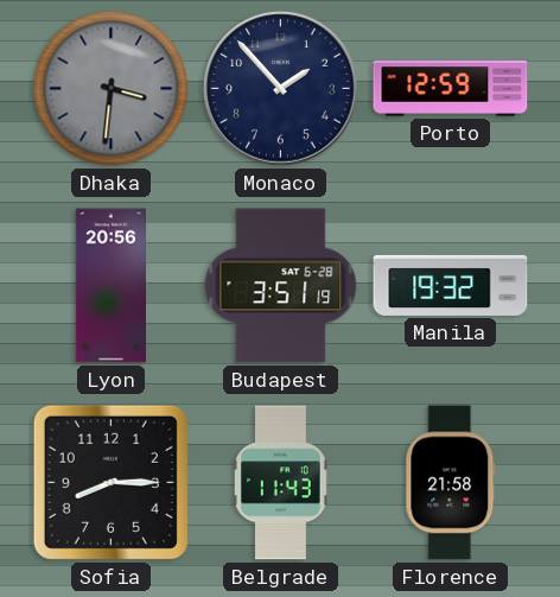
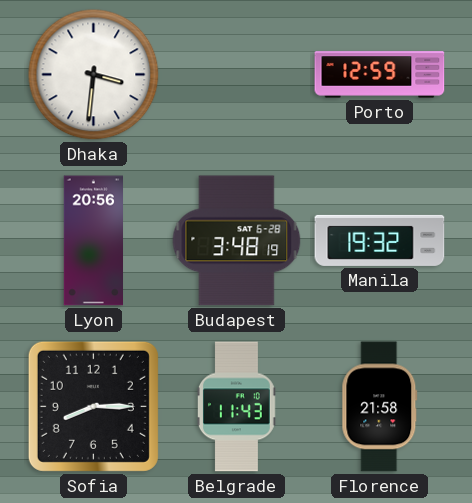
Dhaka dial: grey -> white (94, 75)
Monaco: 1:53 -> none (281, 89)
Budapest: 3:51 -> 3:48 (237, 241)
